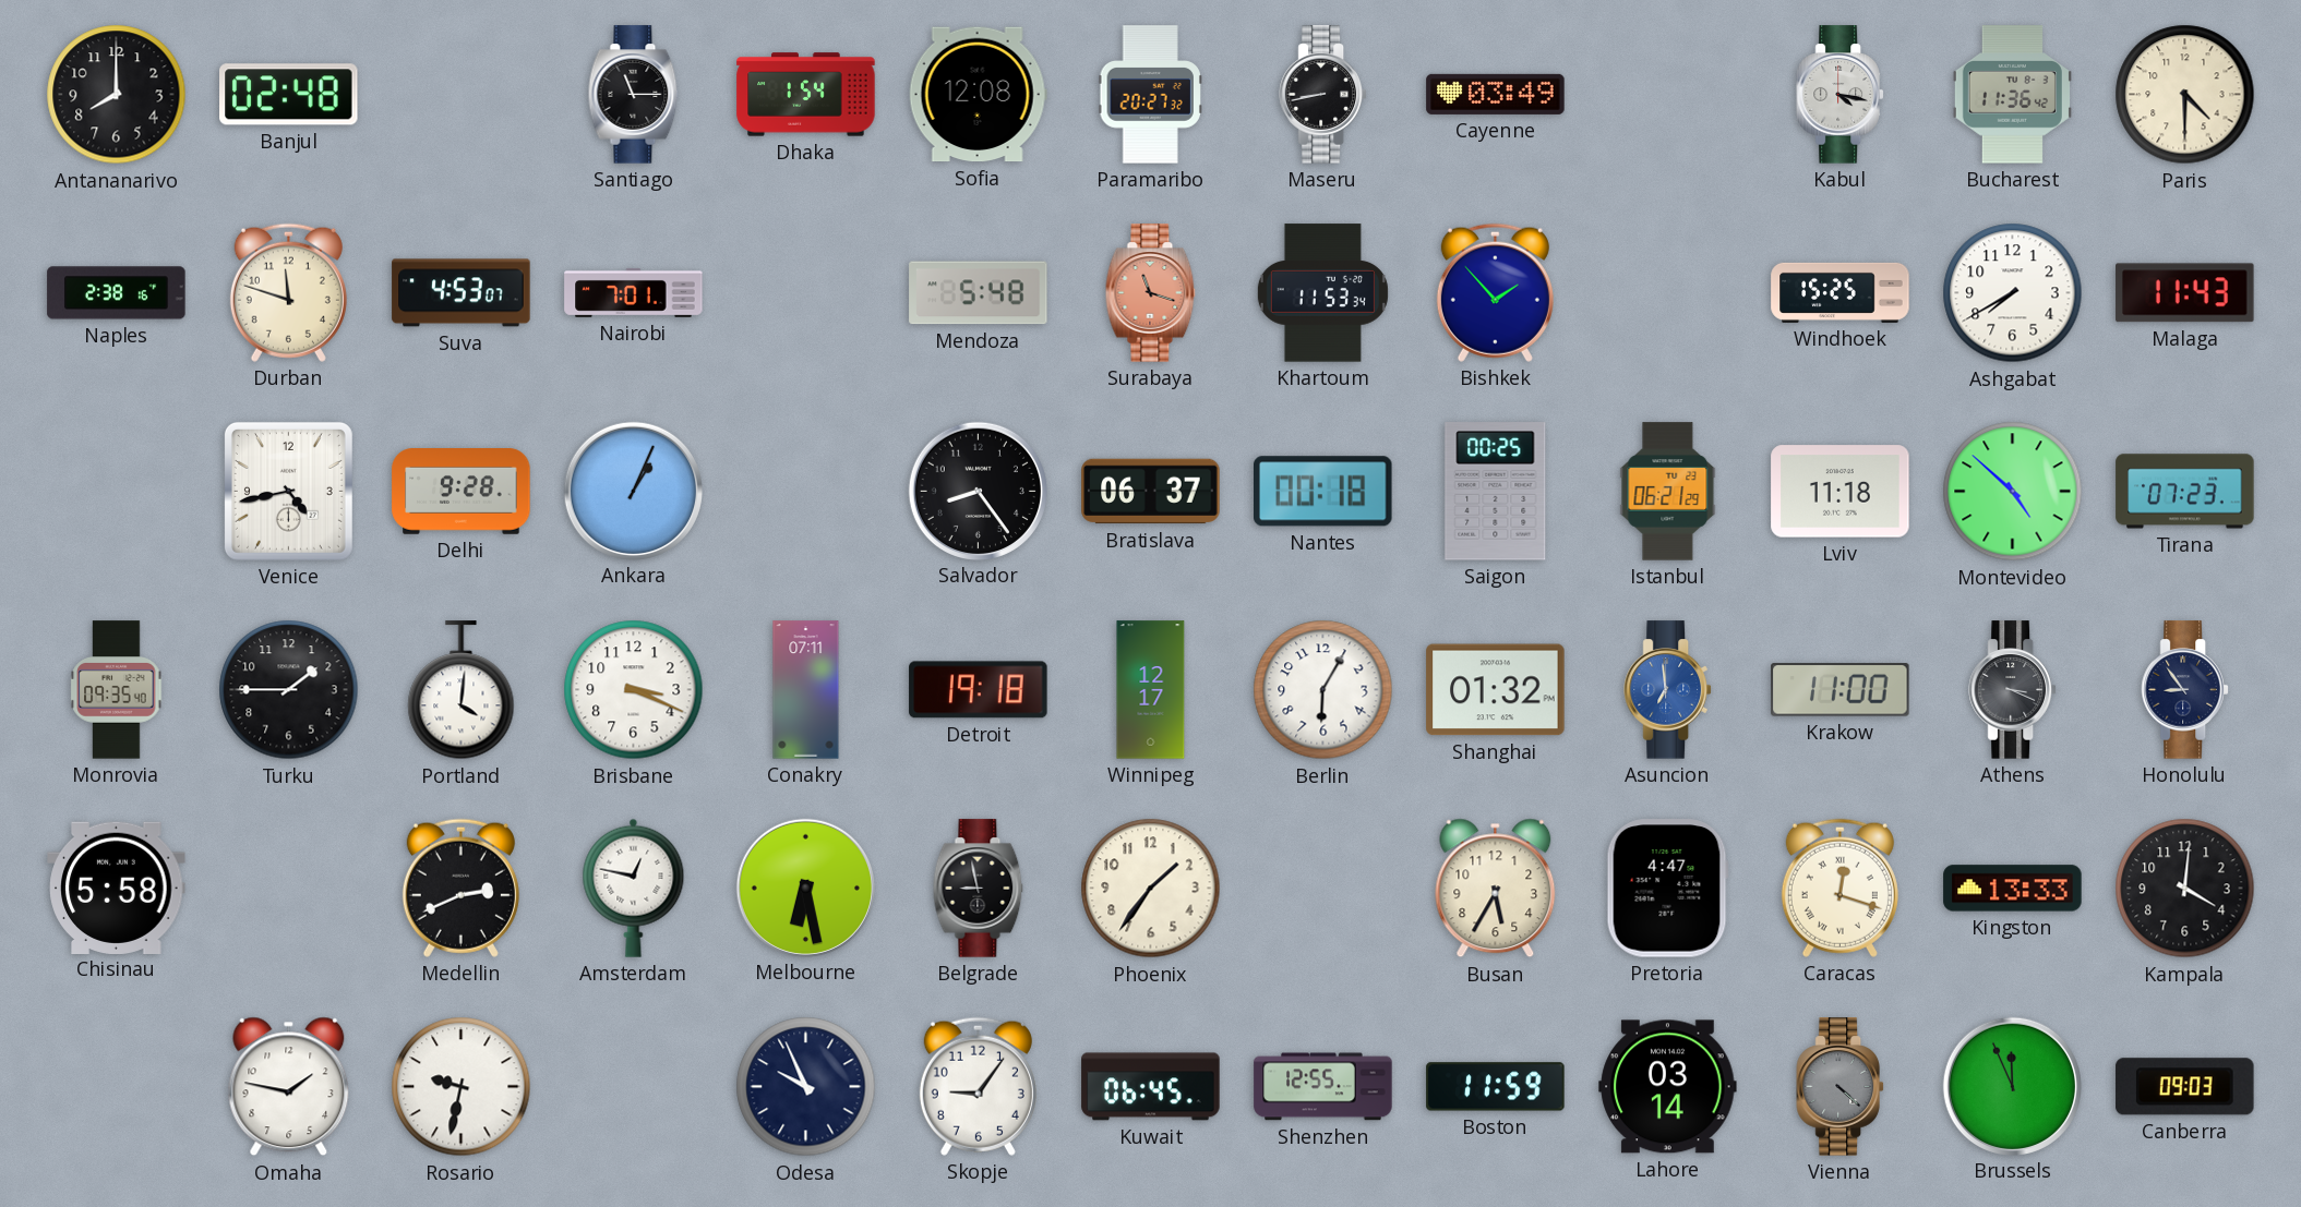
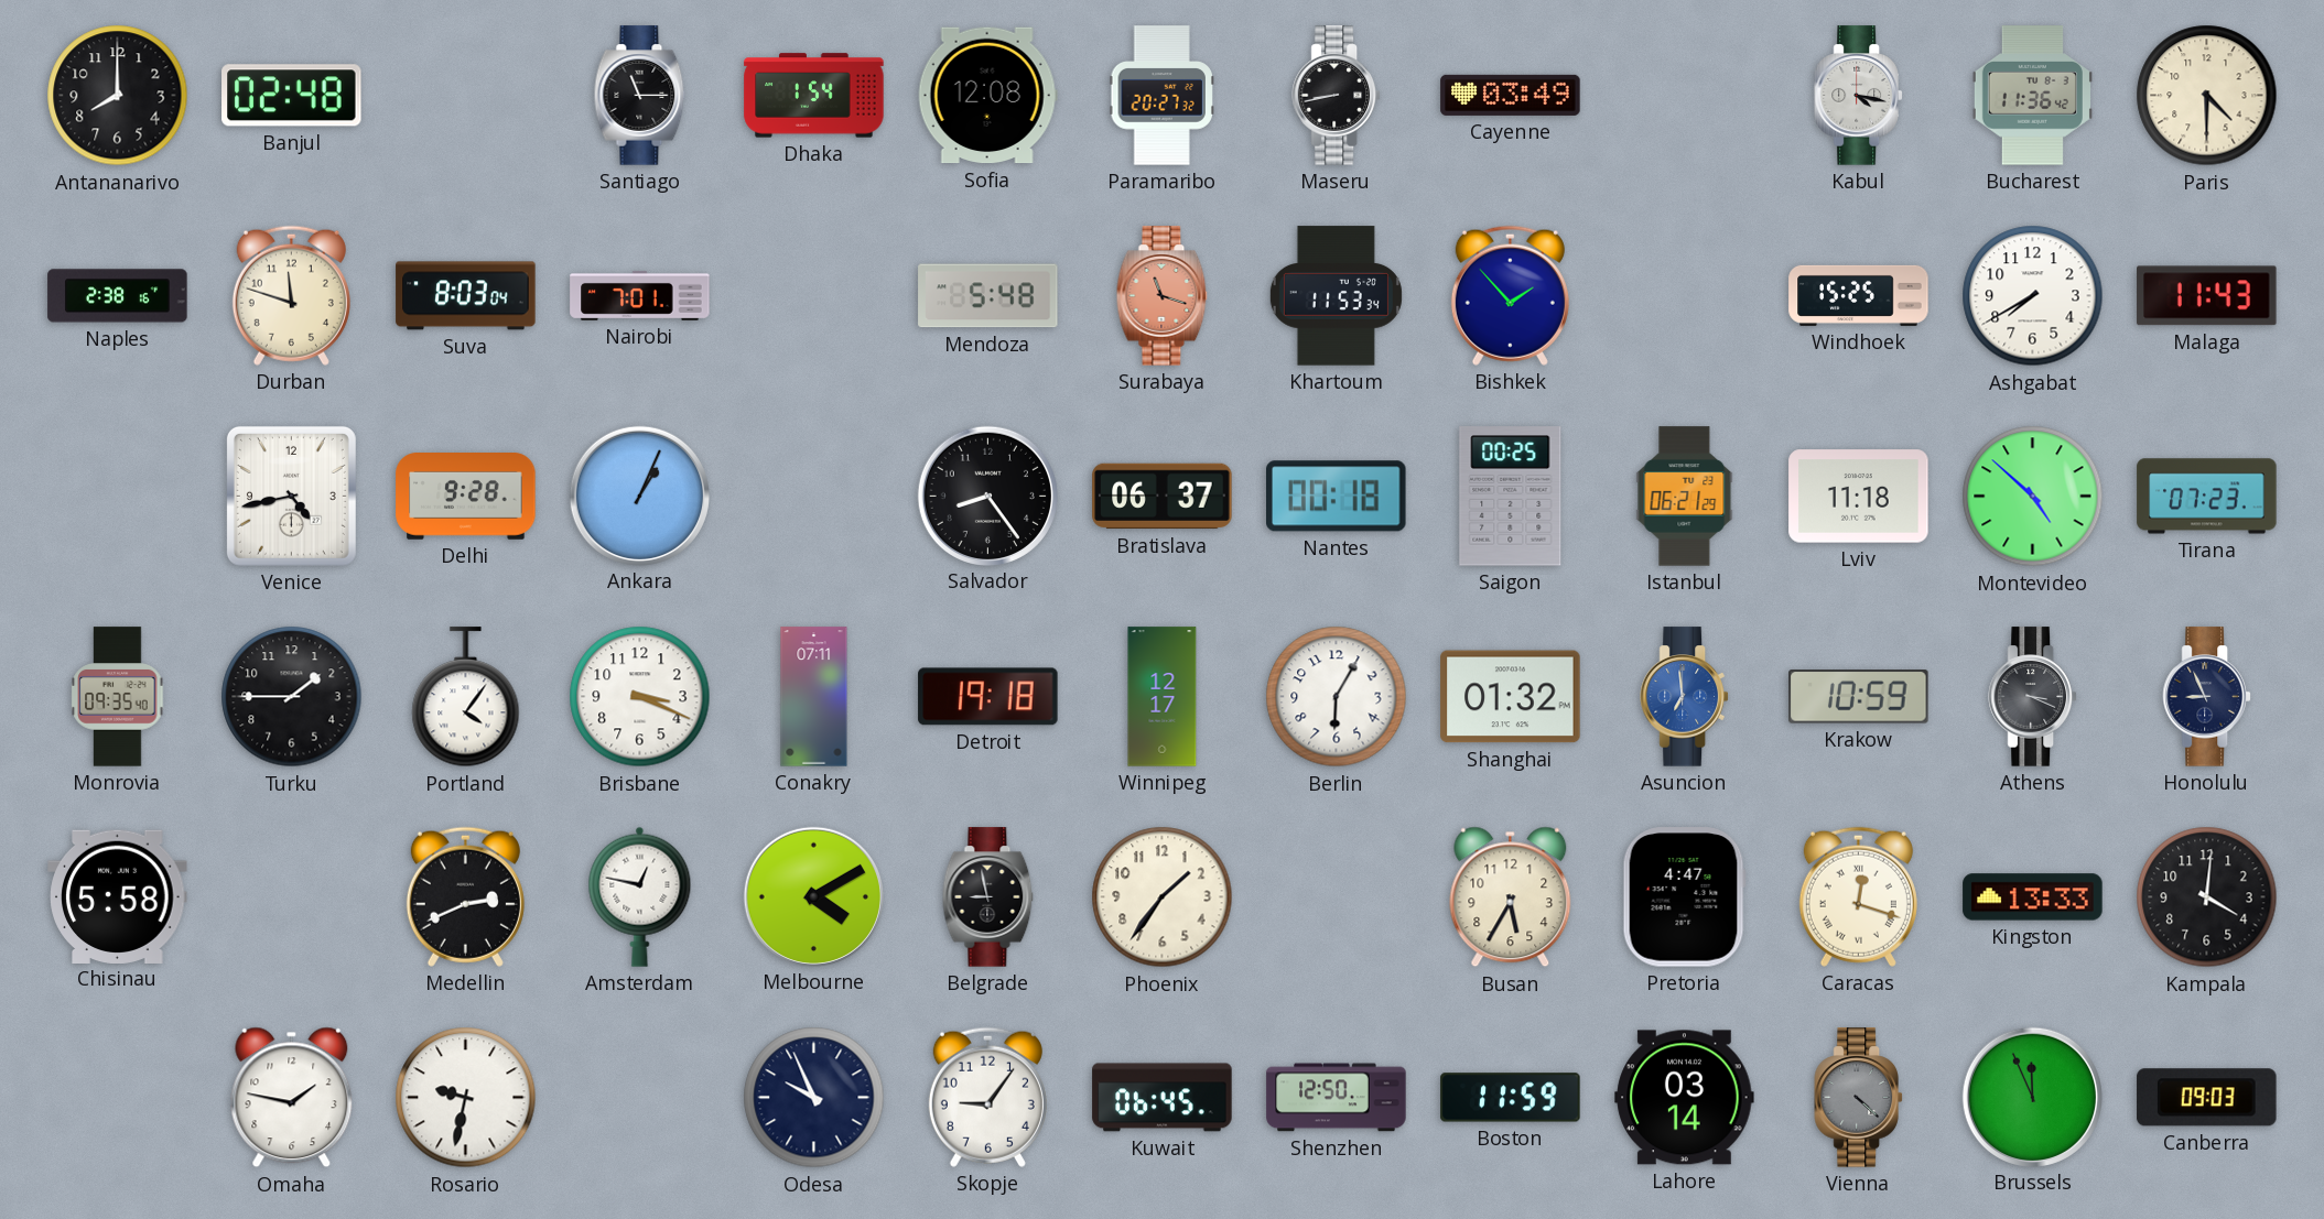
Suva: 4:53 -> 8:03 (466, 296)
Portland: 4:01 -> 4:06 (466, 697)
Krakow: 11:00 -> 10:59 (1859, 697)
Honolulu: 8:54 -> 8:56 (2206, 697)
Melbourne: 6:28 -> 4:10 (813, 896)
Shenzhen: 12:55 -> 12:50 (1337, 1098)
